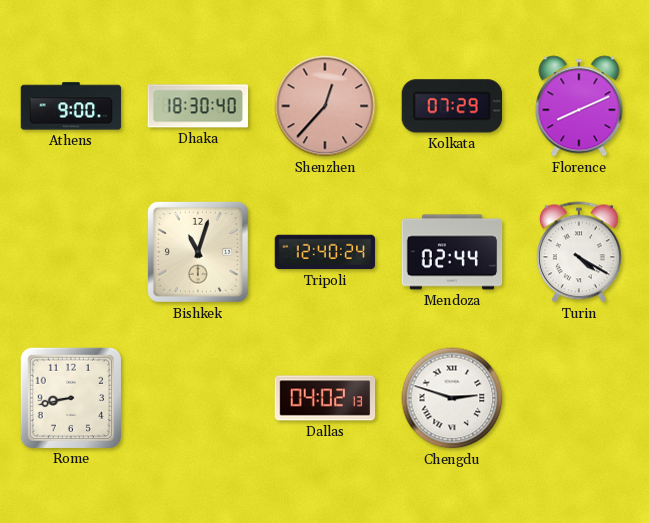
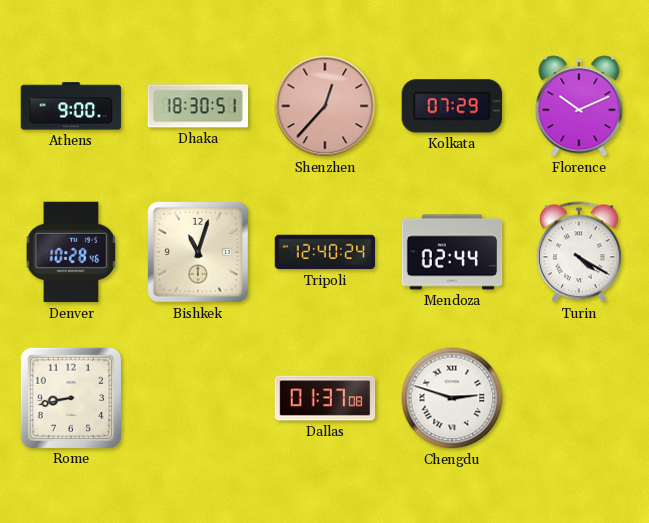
Dhaka: 18:30:40 -> 18:30:51 (198, 106)
Florence: 8:11 -> 10:11 (579, 106)
Denver: none -> 10:28 (71, 252)
Dallas: 04:02 -> 01:37 (325, 398)
